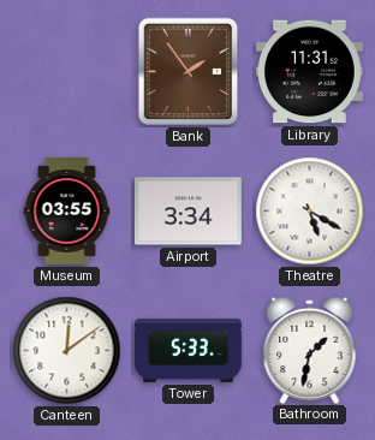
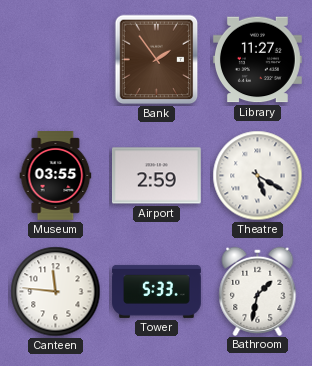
Library: 11:31 -> 11:27 (257, 60)
Airport: 3:34 -> 2:59 (157, 176)
Canteen: 12:09 -> 11:46 (56, 292)
